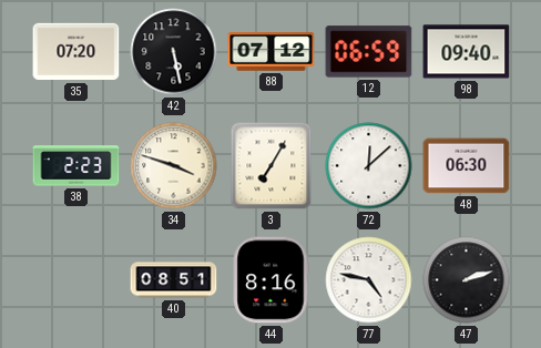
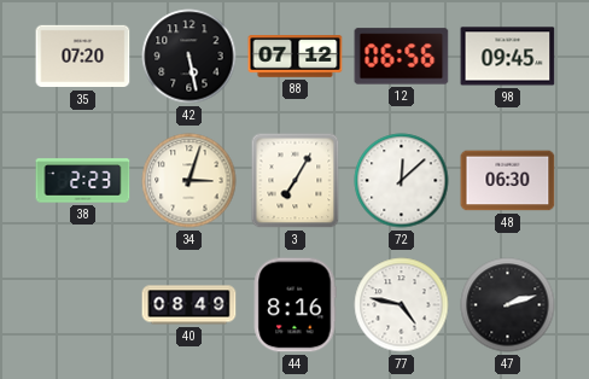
12: 06:59 -> 06:56 (402, 57)
98: 09:40 -> 09:45 (508, 57)
34: 3:48 -> 3:03 (189, 181)
40: 08:51 -> 08:49 (189, 305)
